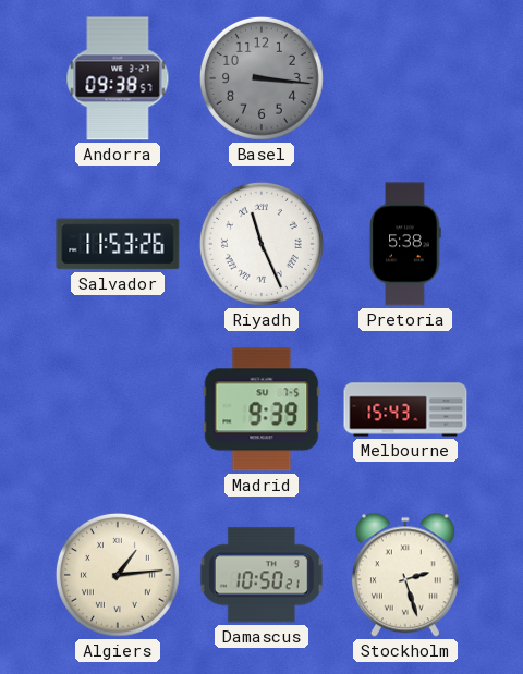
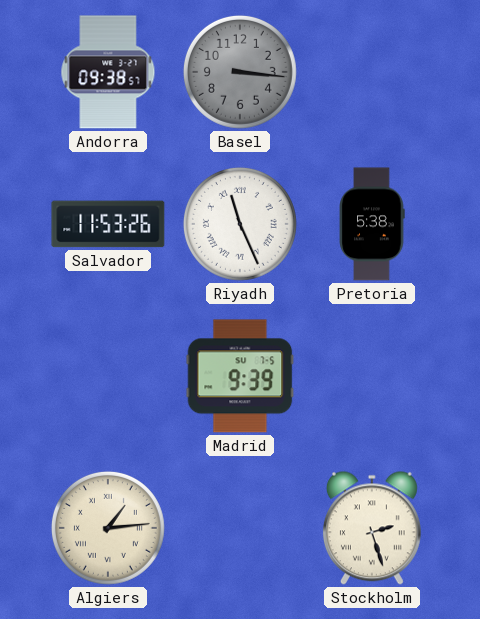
Melbourne: 15:43 -> none (405, 409)
Damascus: 10:50 -> none (261, 575)
